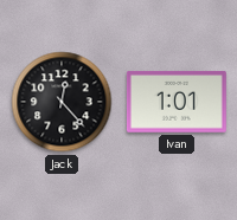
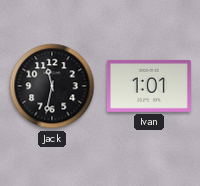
Jack: 12:23 -> 11:32 (52, 86)
